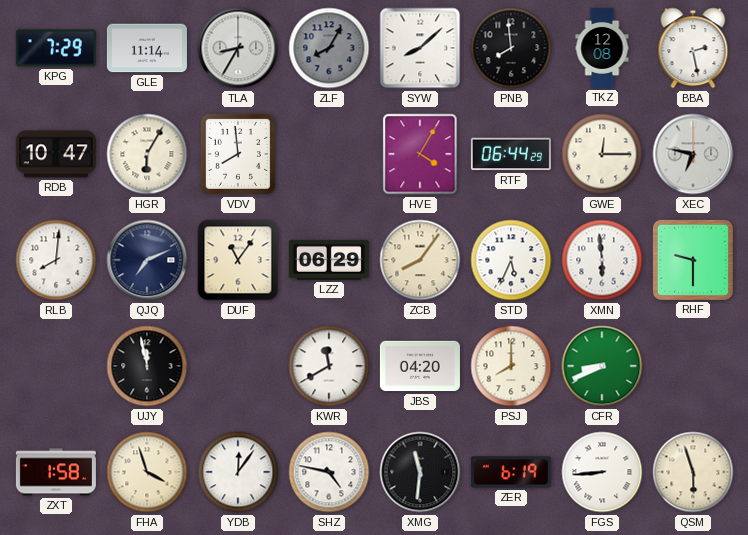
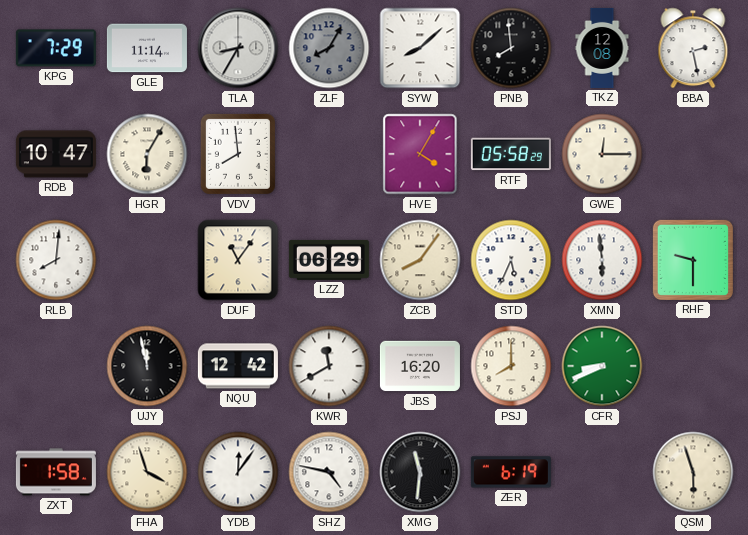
RTF: 06:44 -> 05:58 (511, 154)
XEC: 6:47 -> none (693, 154)
QJQ: 7:11 -> none (147, 260)
NQU: none -> 12:42 (238, 366)
JBS: 04:20 -> 16:20 (420, 366)
FGS: 8:44 -> none (602, 472)
